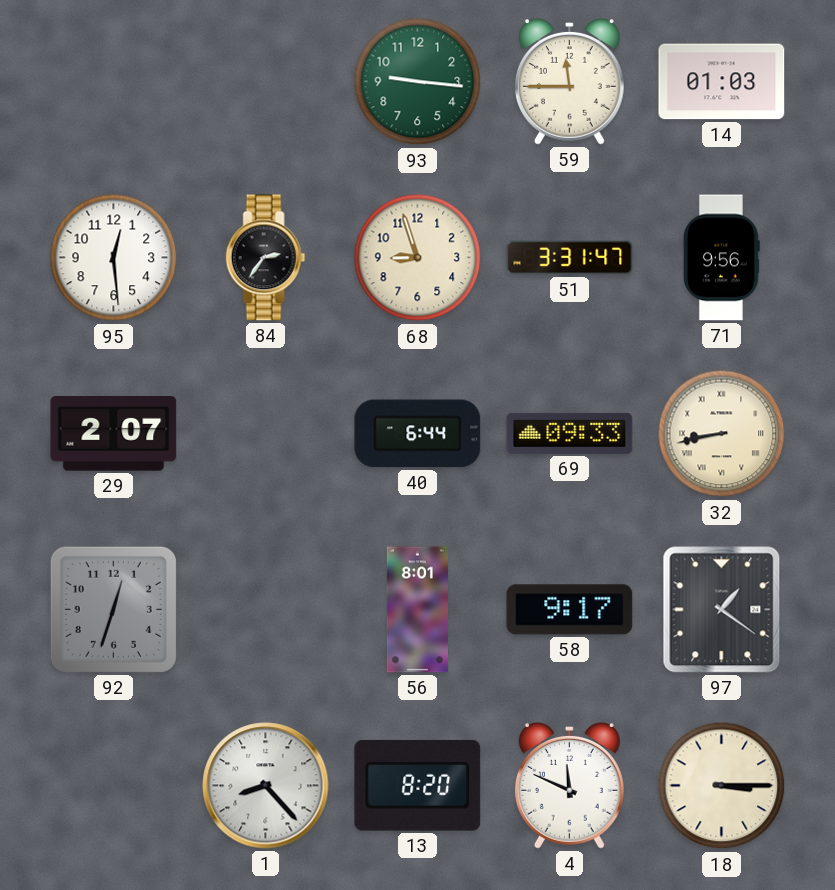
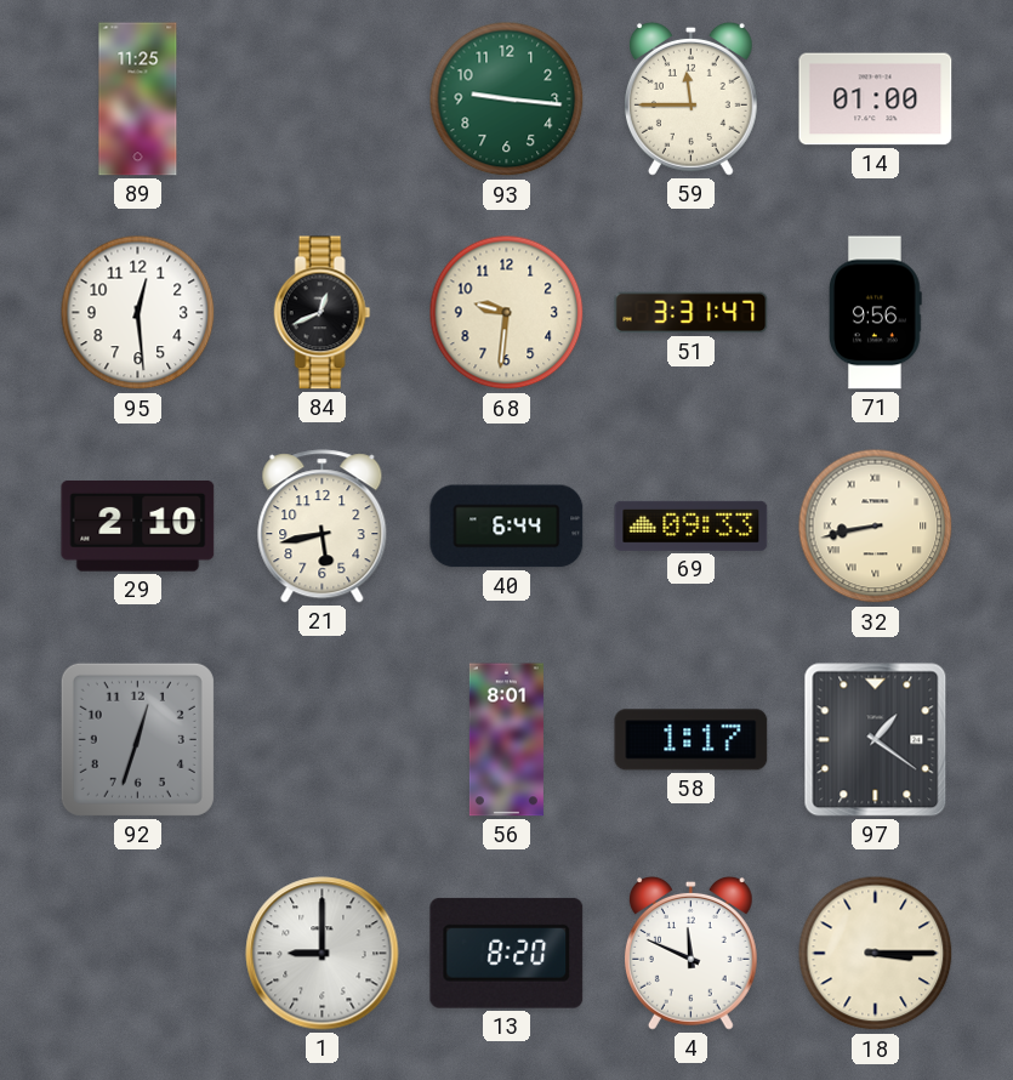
89: none -> 11:25 (138, 100)
14: 01:03 -> 01:00 (876, 100)
84: 2:36 -> 12:41 (323, 313)
68: 8:57 -> 9:31 (507, 313)
29: 2:07 -> 2:10 (138, 527)
21: none -> 5:43 (323, 527)
58: 9:17 -> 1:17 (692, 740)
1: 8:23 -> 9:00 (323, 954)
